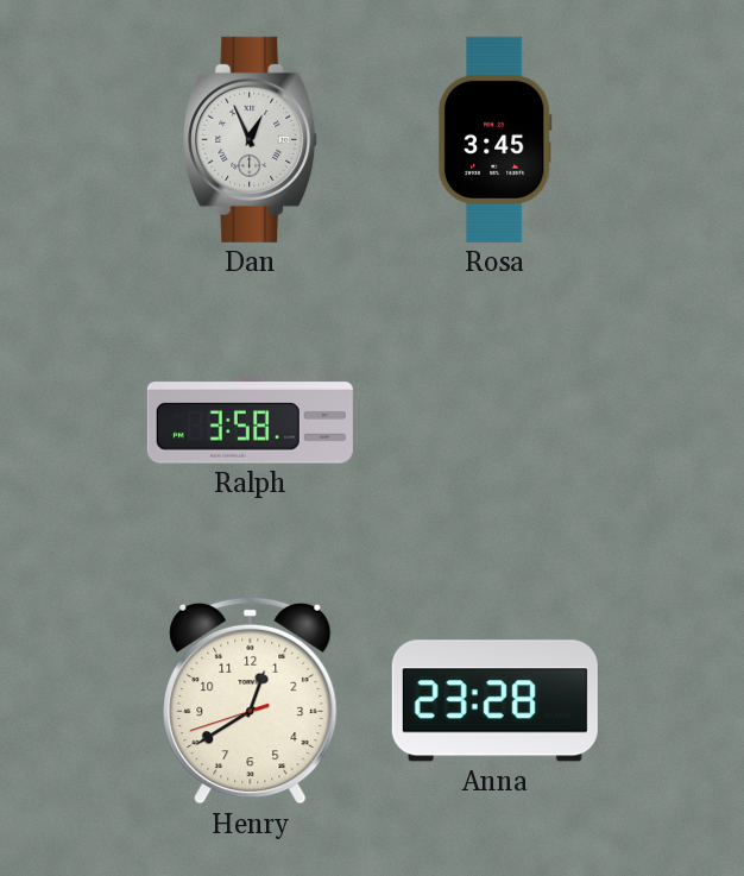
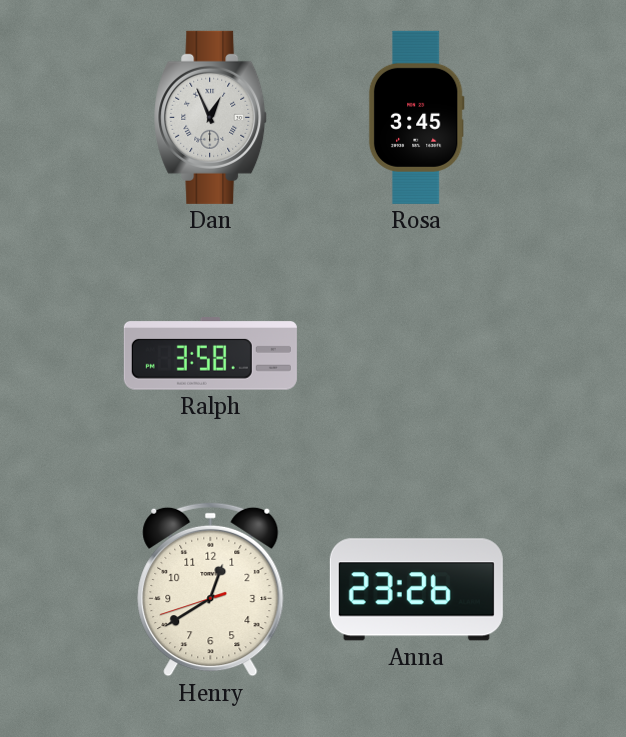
Anna: 23:28 -> 23:26 (416, 590)
